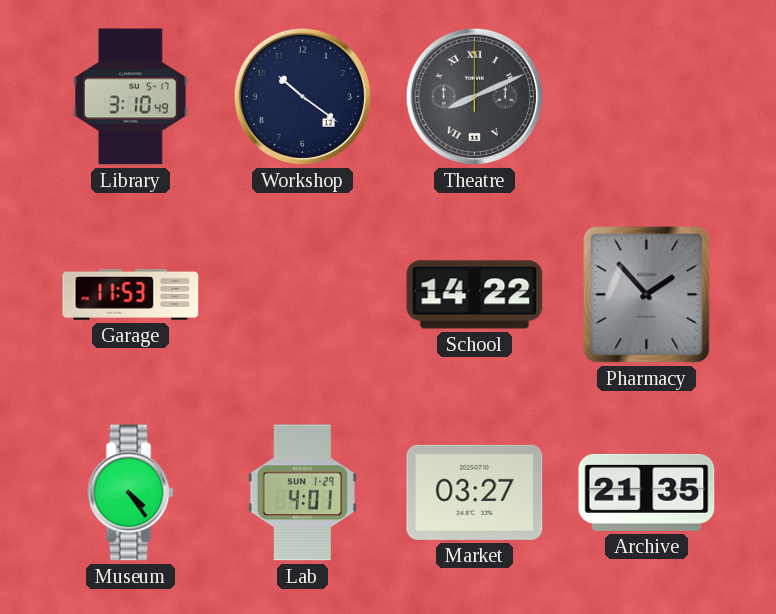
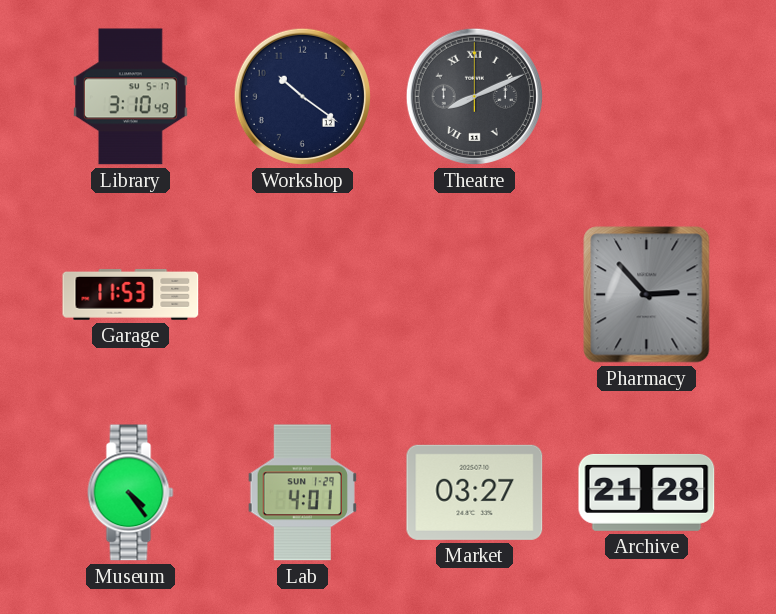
School: 14:22 -> none (475, 295)
Pharmacy: 1:53 -> 2:53 (647, 295)
Archive: 21:35 -> 21:28 (647, 492)
